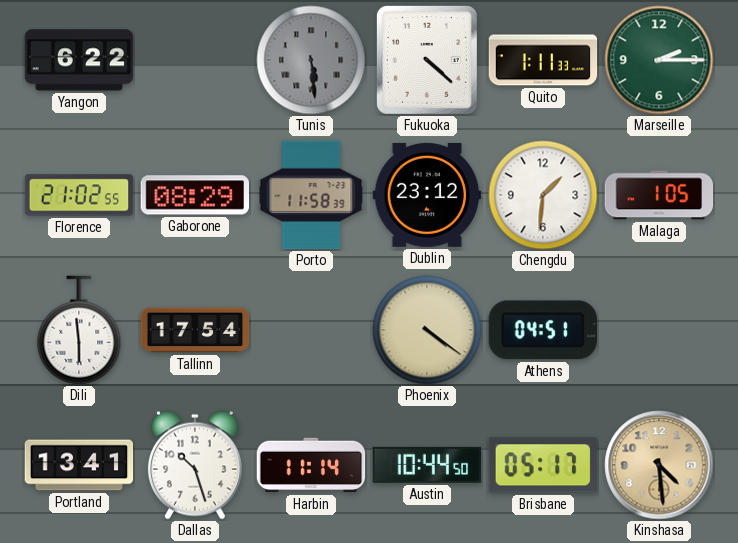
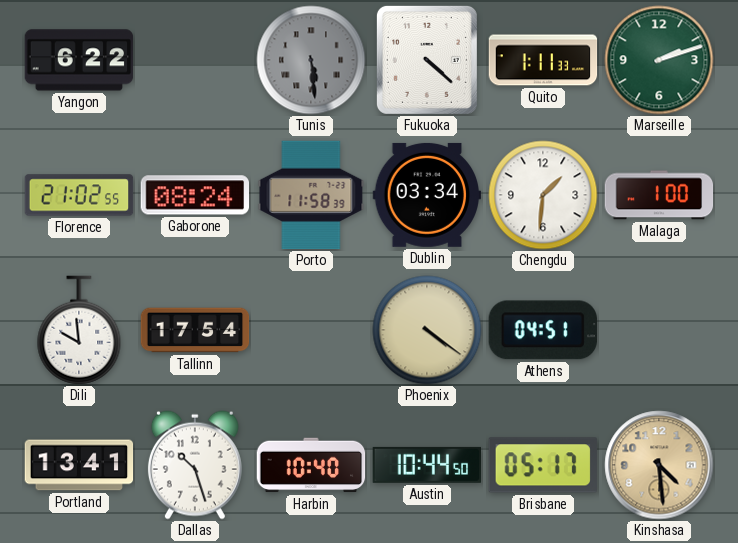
Marseille: 2:15 -> 2:12 (659, 60)
Gaborone: 08:29 -> 08:24 (194, 195)
Dublin: 23:12 -> 03:34 (427, 195)
Malaga: 1:05 -> 1:00 (659, 195)
Dili: 5:59 -> 9:59 (79, 330)
Harbin: 11:14 -> 10:40 (311, 465)
